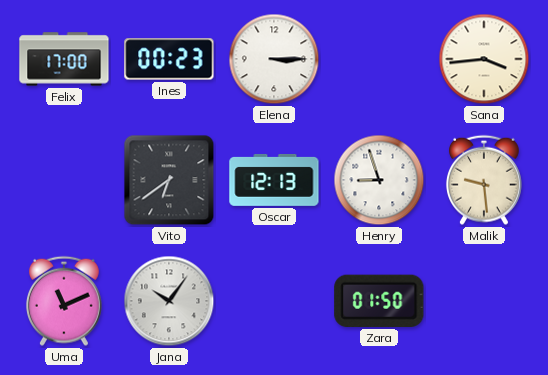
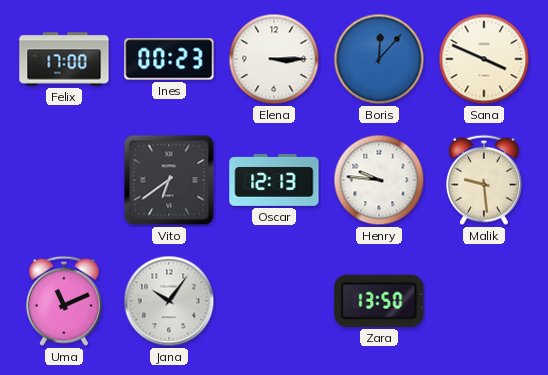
Boris: none -> 12:07 (379, 59)
Sana: 3:44 -> 3:49 (484, 59)
Henry: 8:57 -> 9:46 (379, 180)
Zara: 01:50 -> 13:50 (379, 301)
